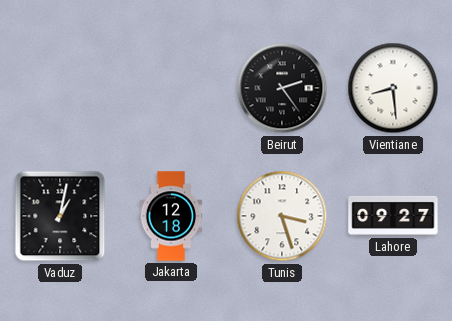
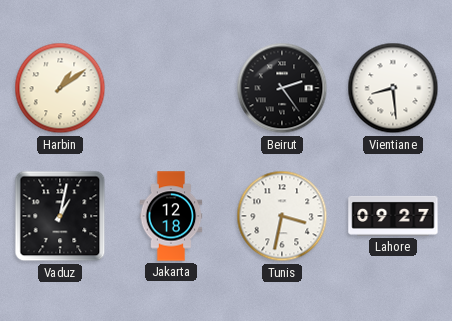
Harbin: none -> 1:09 (60, 88)
Tunis: 3:27 -> 3:32 (282, 216)
